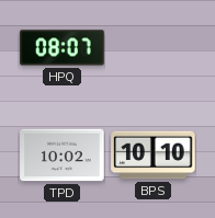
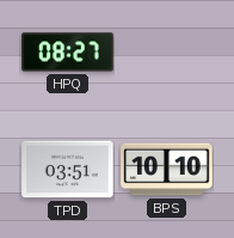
HPQ: 08:07 -> 08:27 (68, 53)
TPD: 10:02 -> 03:51 (68, 170)
